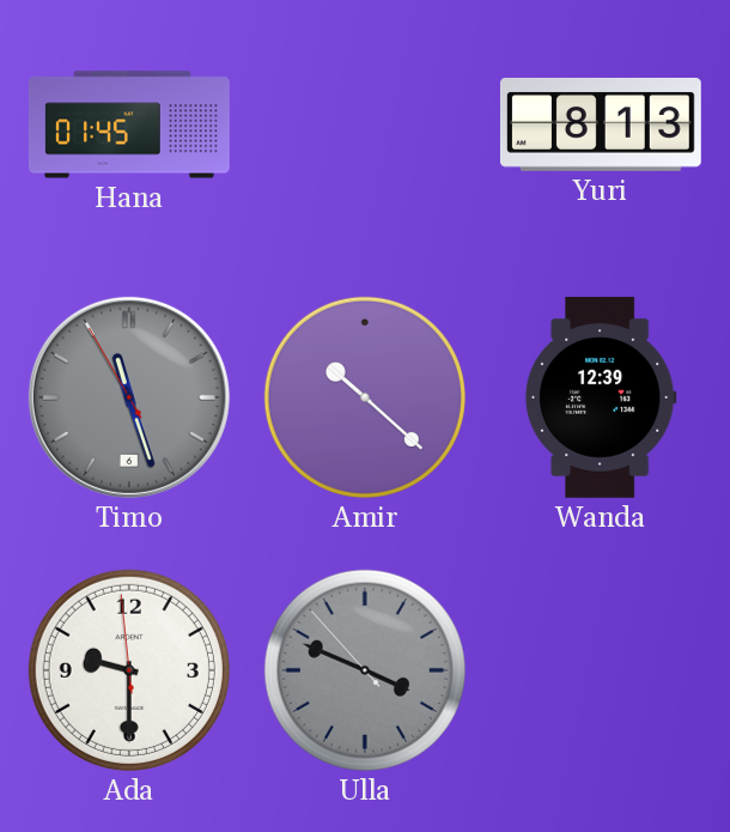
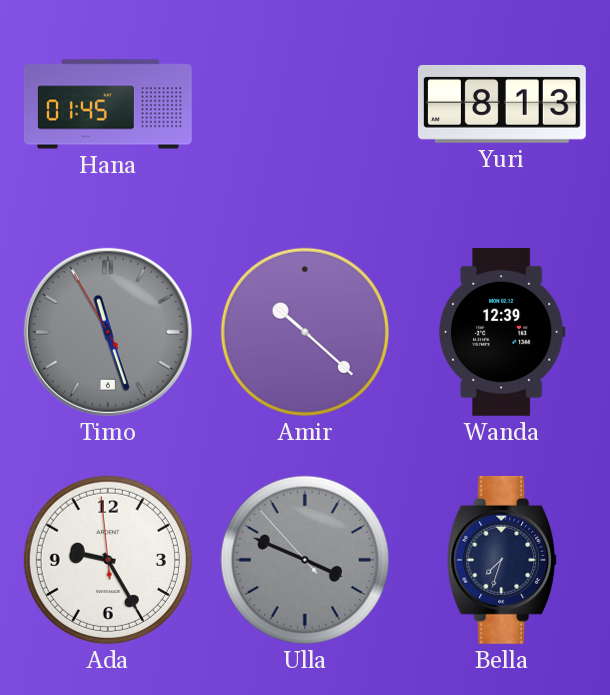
Ada: 9:29 -> 9:24 (108, 560)
Bella: none -> 7:33 (503, 560)
